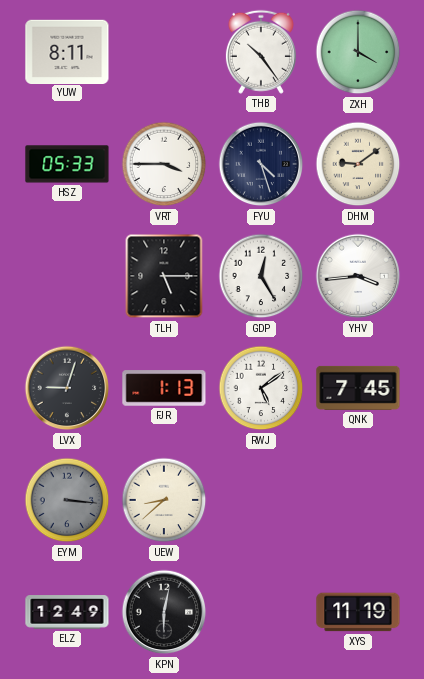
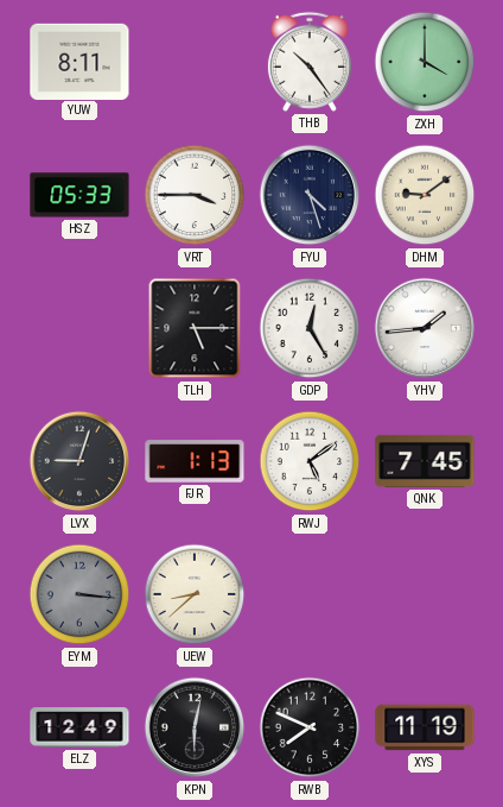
YHV: 3:44 -> 1:44 (425, 328)
RWB: none -> 7:49 (310, 727)
